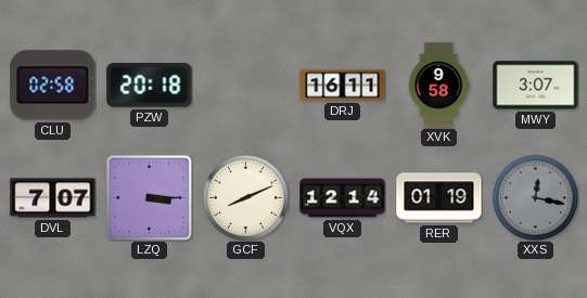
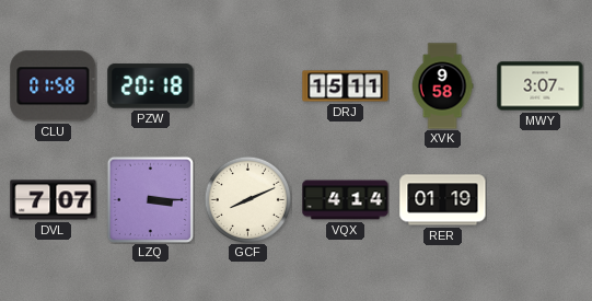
CLU: 02:58 -> 01:58 (54, 86)
DRJ: 16:11 -> 15:11 (346, 86)
VQX: 12:14 -> 4:14 (346, 200)
XXS: 12:17 -> none (535, 197)
